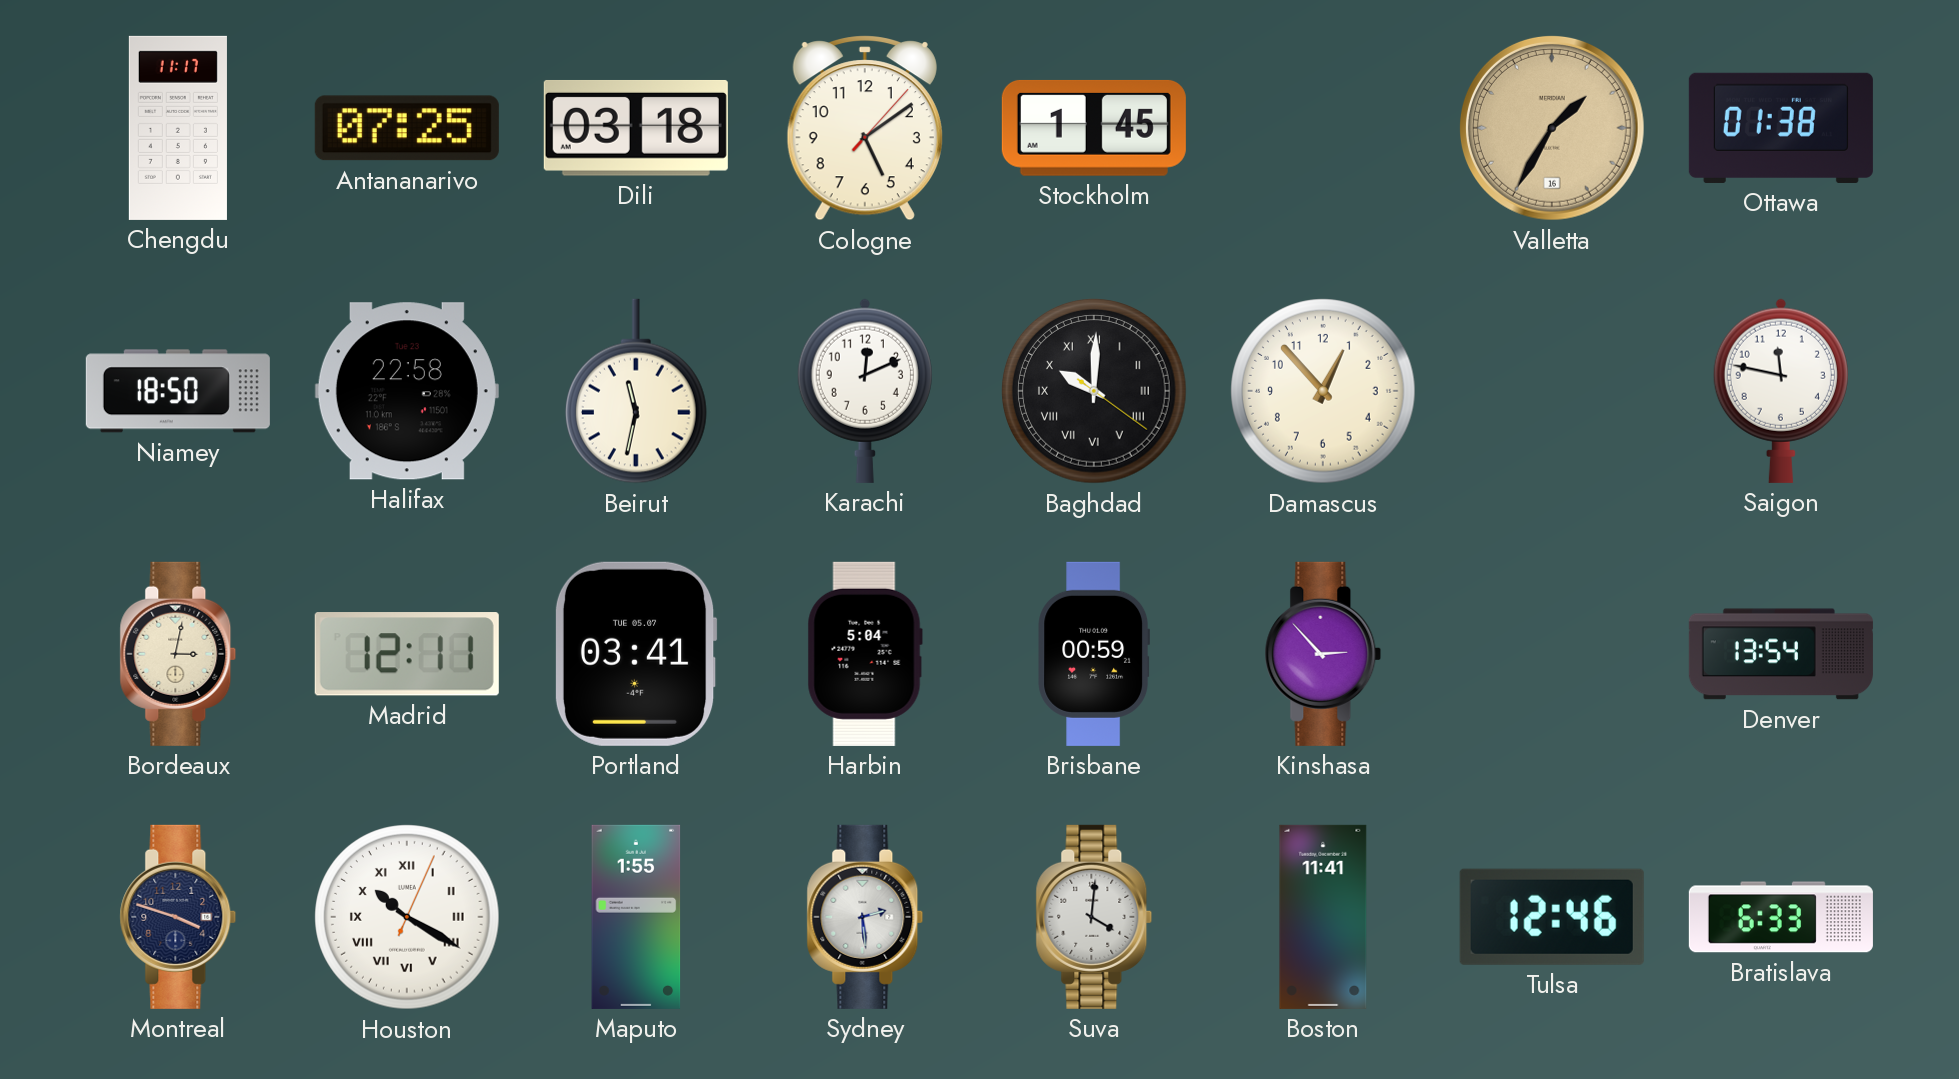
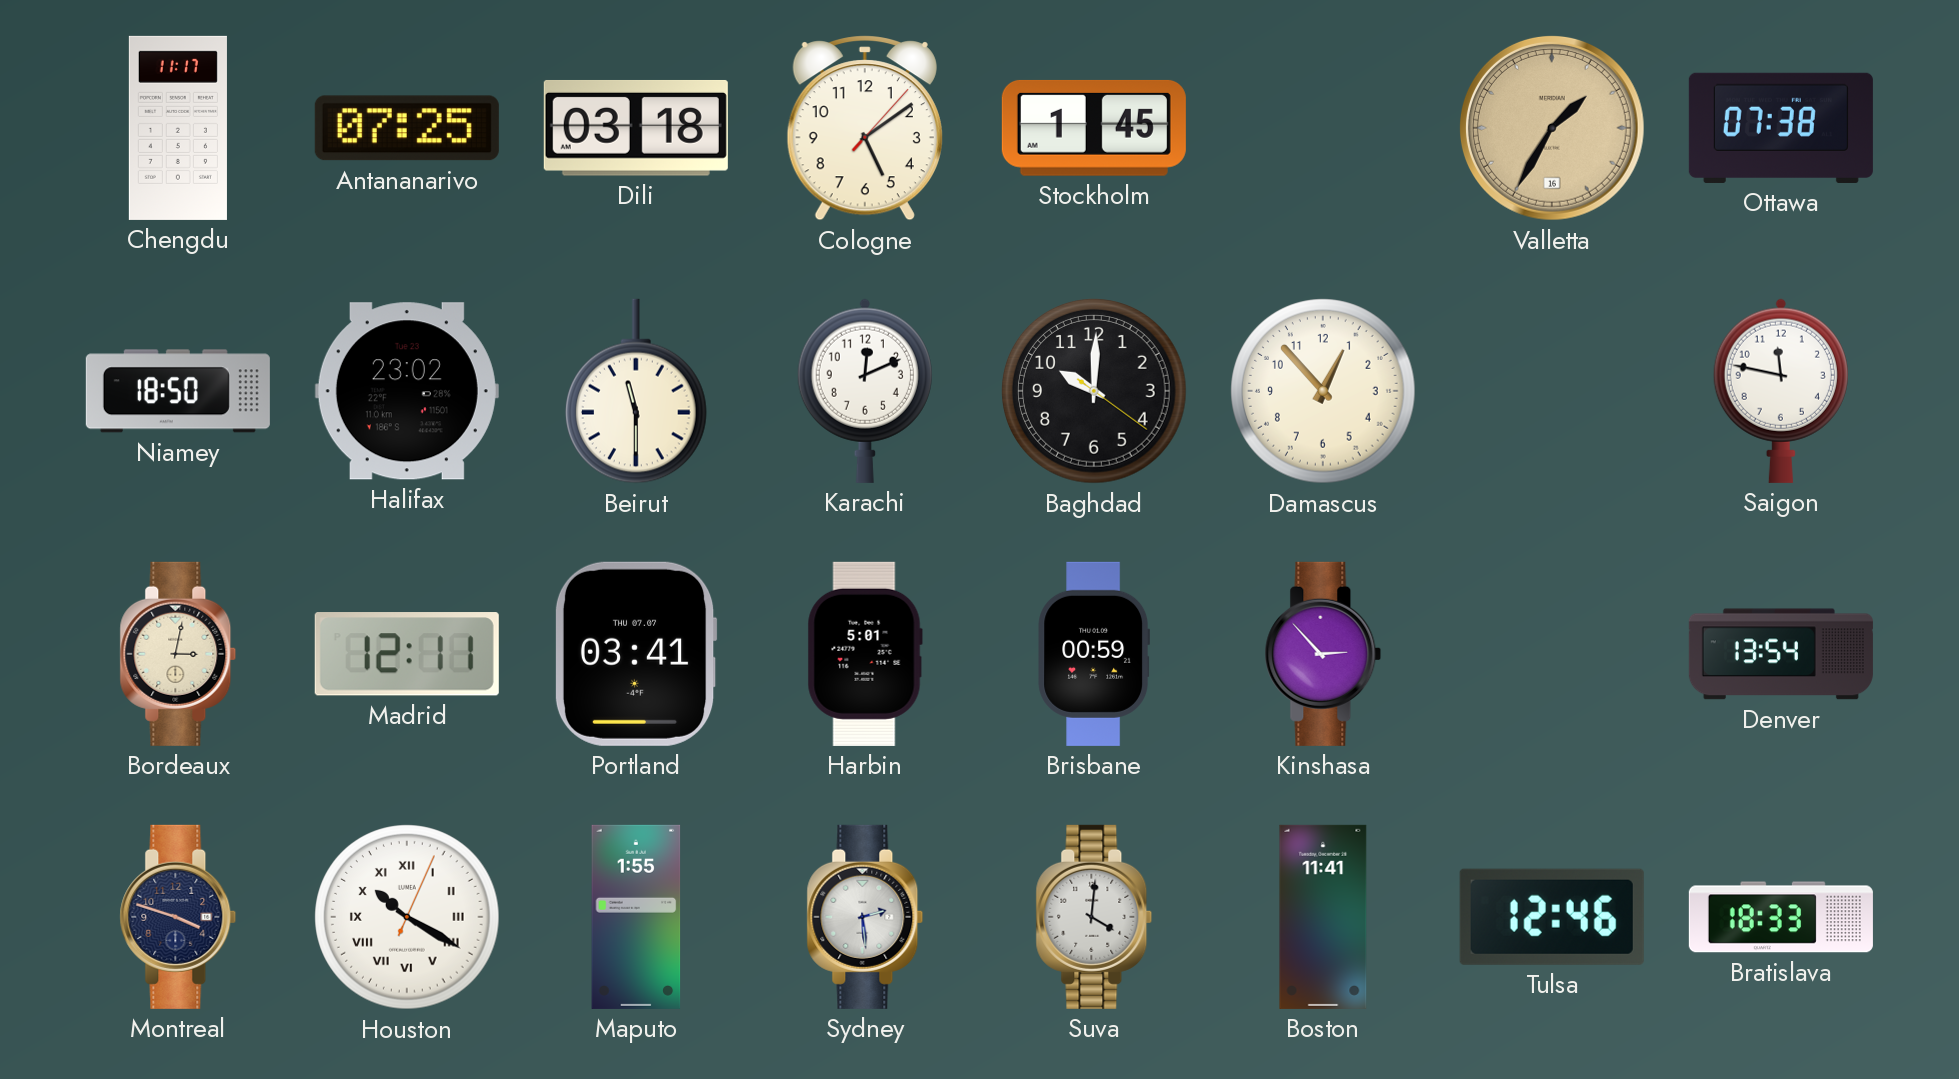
Ottawa: 01:38 -> 07:38 (1781, 128)
Halifax: 22:58 -> 23:02 (407, 391)
Beirut: 11:32 -> 11:30 (636, 391)
Baghdad numerals: Roman -> Arabic (1094, 391)
Portland date: TUE 05.07 -> THU 07.07 (636, 654)
Harbin: 5:04 -> 5:01 (865, 654)
Bratislava: 6:33 -> 18:33 (1781, 917)
